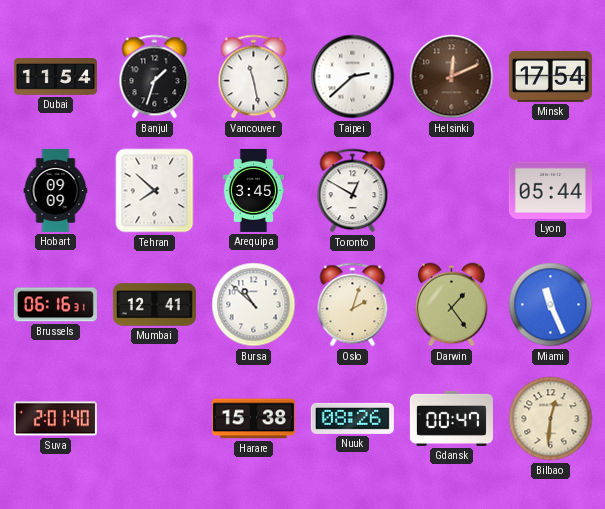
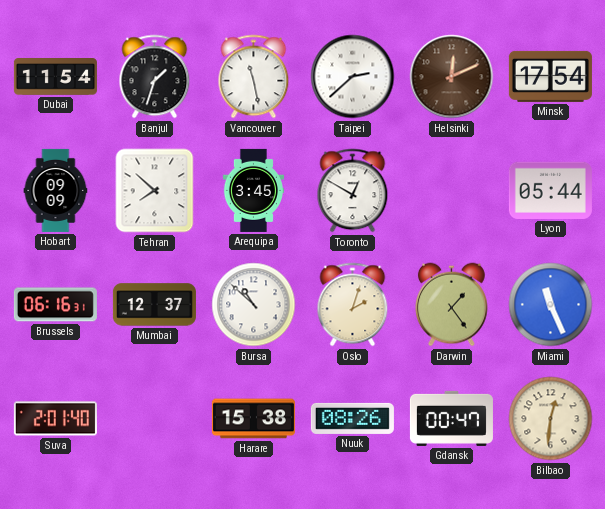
Mumbai: 12:41 -> 12:37 (154, 305)
